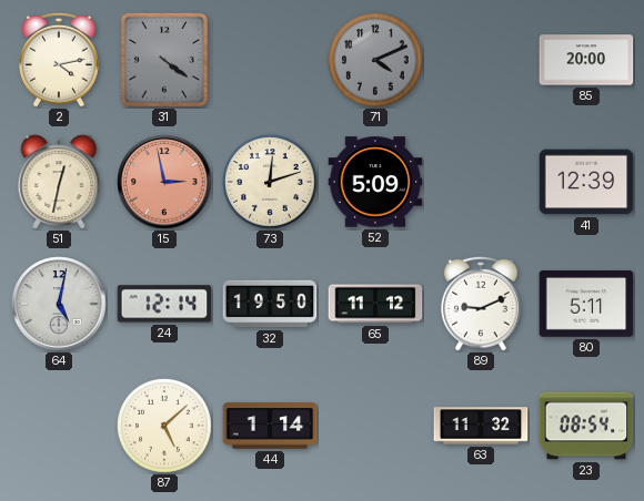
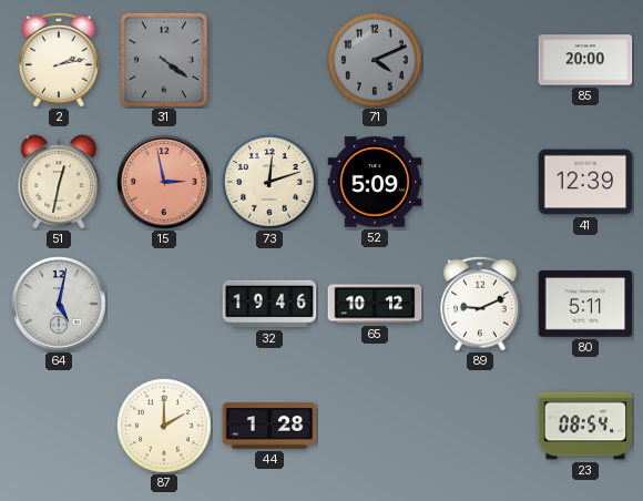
2: 4:13 -> 2:13 (59, 60)
24: 12:14 -> none (164, 304)
32: 19:50 -> 19:46 (269, 304)
65: 11:12 -> 10:12 (375, 304)
87: 5:08 -> 2:00 (164, 426)
44: 1:14 -> 1:28 (269, 426)
63: 11:32 -> none (481, 426)
